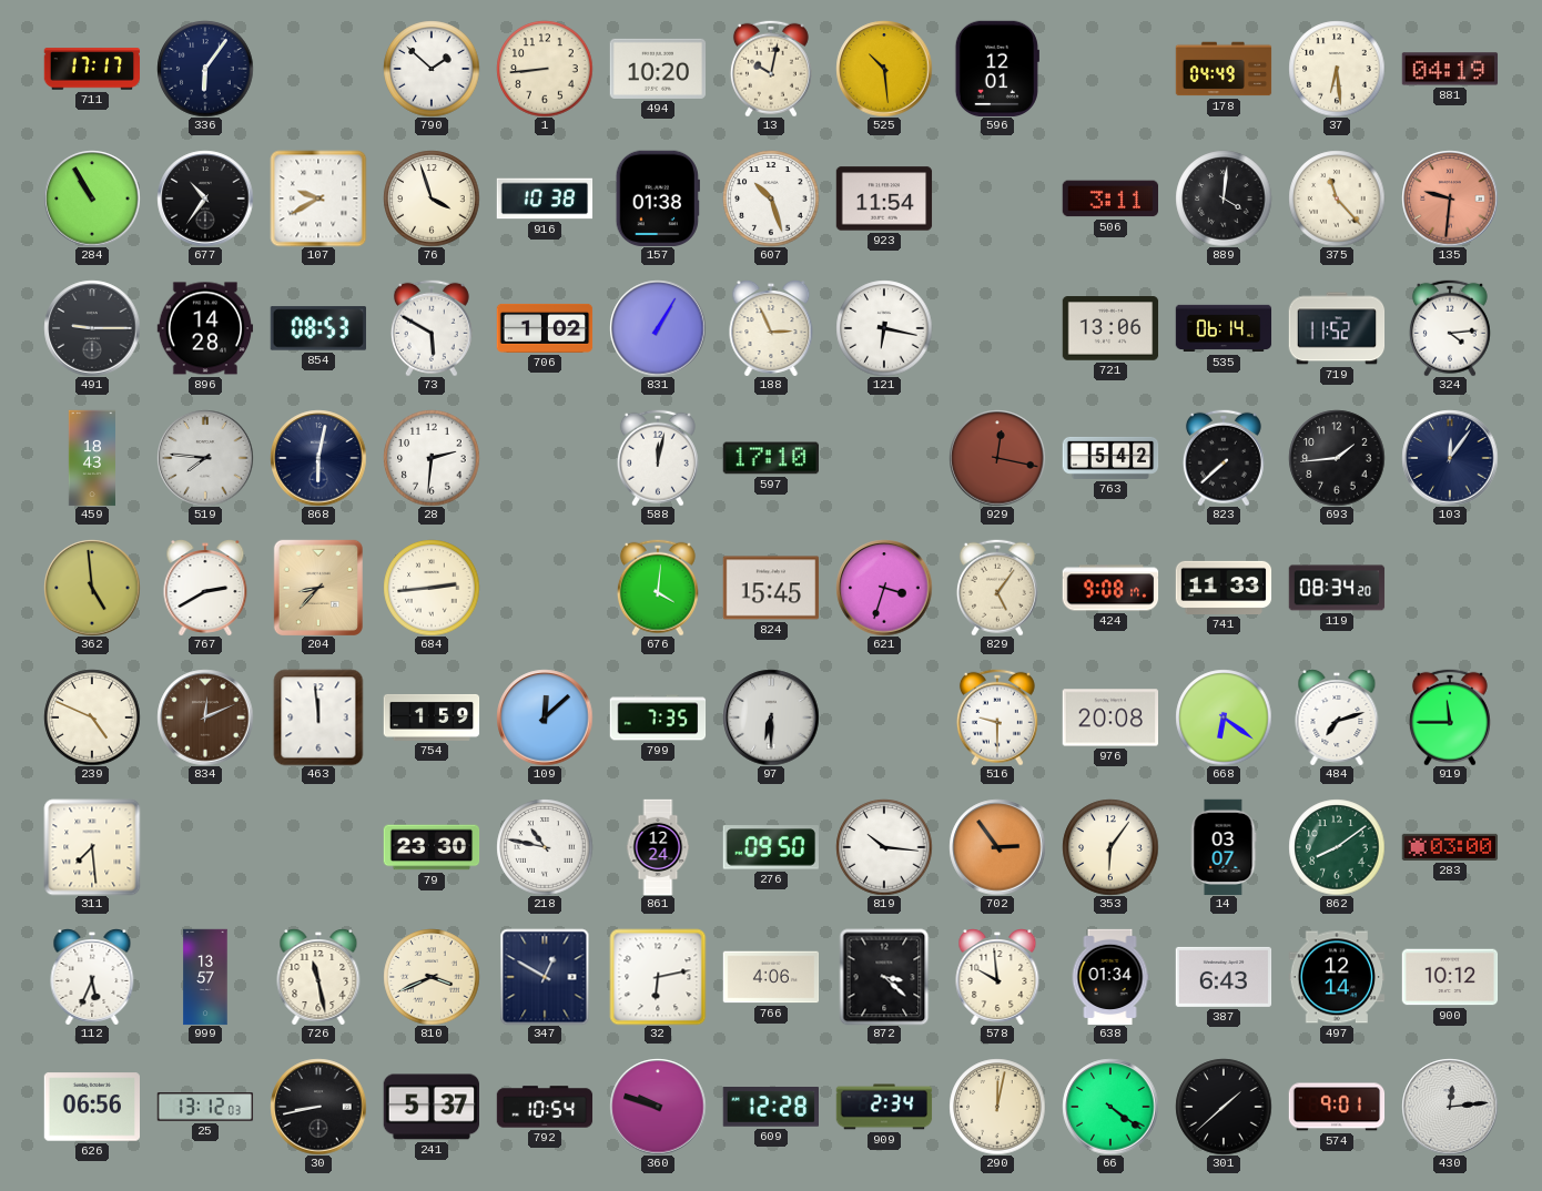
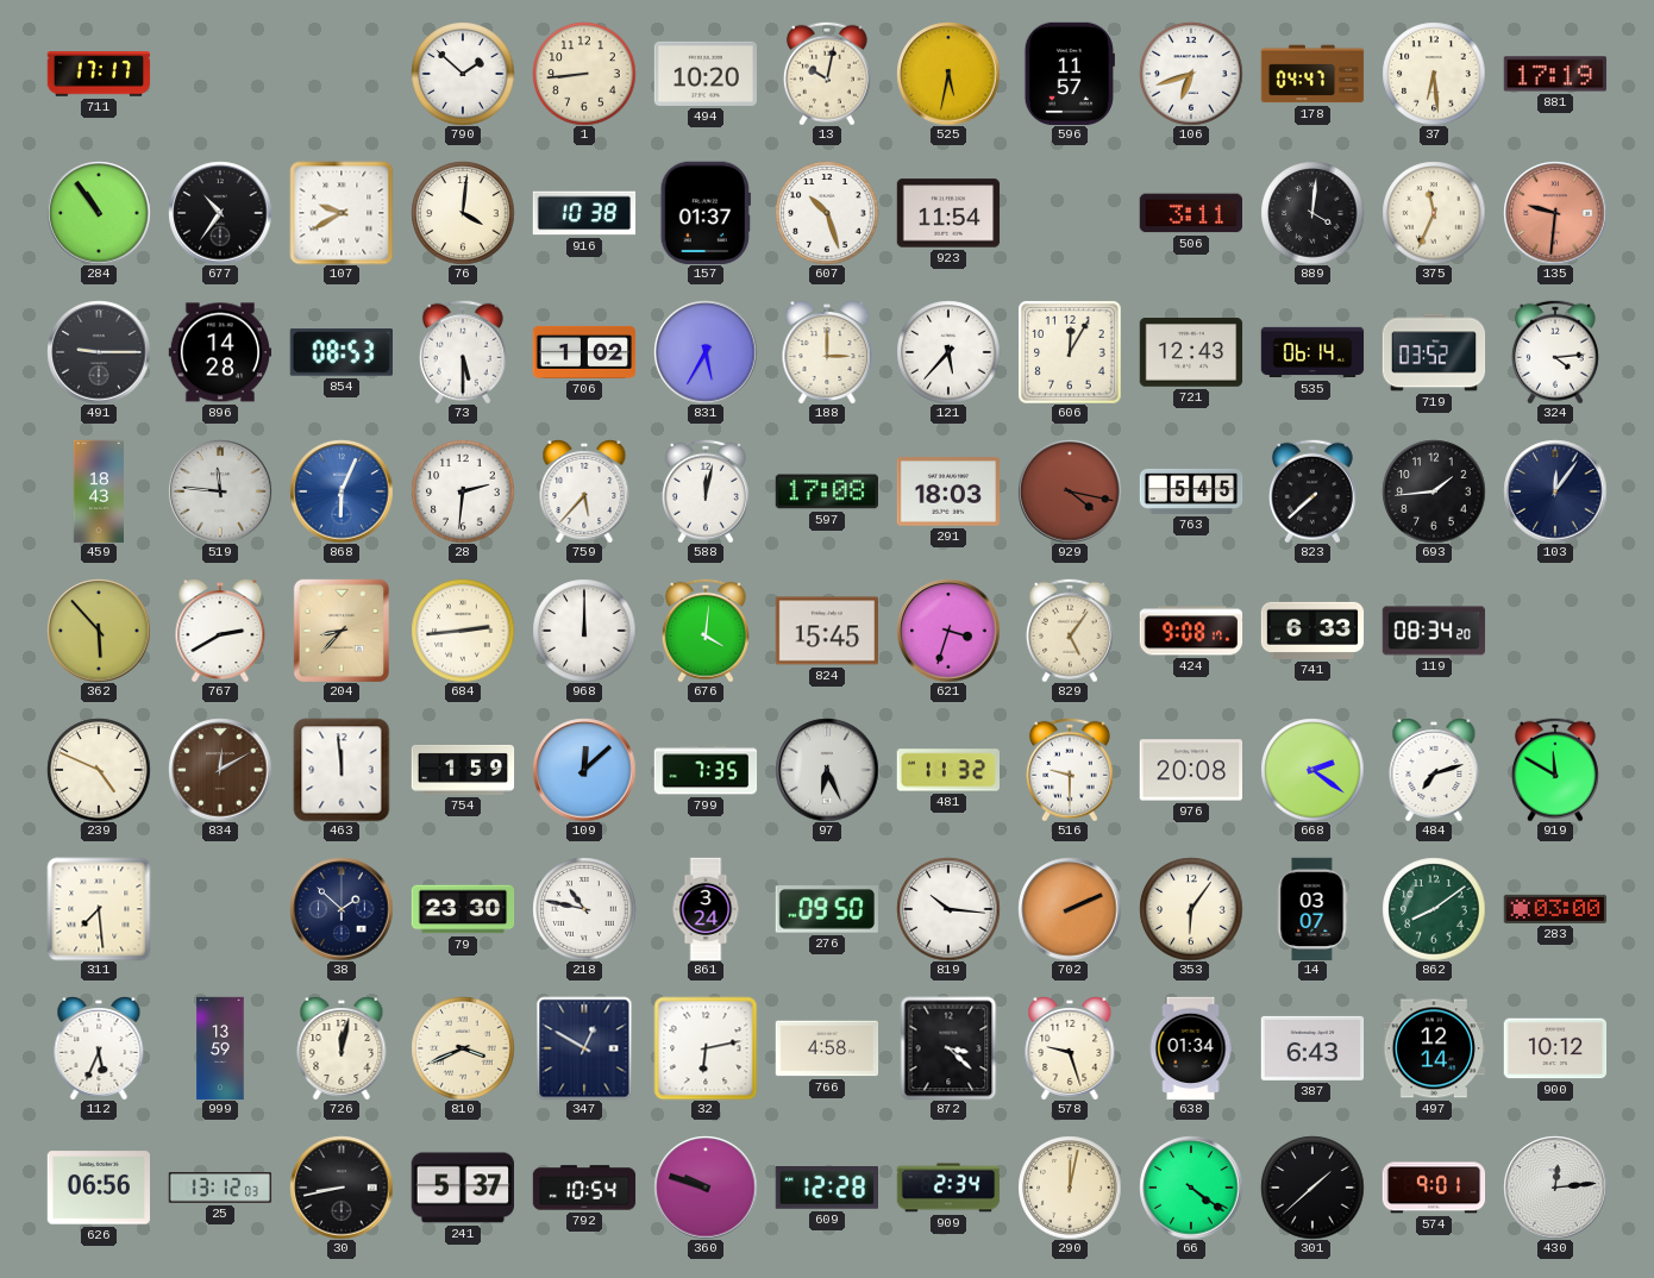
336: 6:06 -> none (205, 69)
525: 10:29 -> 5:32 (948, 74)
596: 12:01 -> 11:57 (1070, 74)
106: none -> 6:42 (1191, 74)
178: 04:49 -> 04:47 (1312, 74)
881: 04:19 -> 17:19 (1555, 74)
284: 10:55 -> 10:54 (99, 213)
76: 3:57 -> 4:01 (463, 213)
157: 01:38 -> 01:37 (706, 212)
375: 11:23 -> 11:34 (1434, 213)
73: 5:50 -> 5:30 (463, 352)
831: 1:05 -> 5:35 (706, 352)
188: 2:56 -> 3:00 (827, 352)
121: 6:17 -> 5:37 (948, 352)
606: none -> 12:05 (1070, 352)
721: 13:06 -> 12:43 (1191, 352)
719: 11:52 -> 03:52 (1434, 352)
519: 7:46 -> 11:46 (220, 491)
868: 6:02 -> 6:04 (342, 491)
868 dial: navy -> blue (342, 491)
759: none -> 5:37 (584, 491)
597: 17:10 -> 17:08 (826, 491)
291: none -> 18:03 (948, 491)
929: 12:17 -> 4:17 (1070, 491)
763: 5:42 -> 5:45 (1191, 491)
362: 4:59 -> 5:53 (99, 631)
968: none -> 12:00 (584, 631)
741: 11:33 -> 6:33 (1312, 631)
834: 12:11 -> 12:10 (220, 770)
97: 6:30 -> 6:26 (827, 770)
481: none -> 11:32 (947, 770)
668: 6:21 -> 2:21 (1312, 770)
919: 11:45 -> 11:50 (1555, 770)
38: none -> 1:52 (342, 909)
861: 12:24 -> 3:24 (706, 909)
702: 2:54 -> 2:11 (1070, 909)
999: 13:57 -> 13:59 (220, 1048)
726: 11:28 -> 12:02 (342, 1048)
766: 4:06 -> 4:58 (827, 1048)
578: 9:59 -> 9:27 (1070, 1048)
